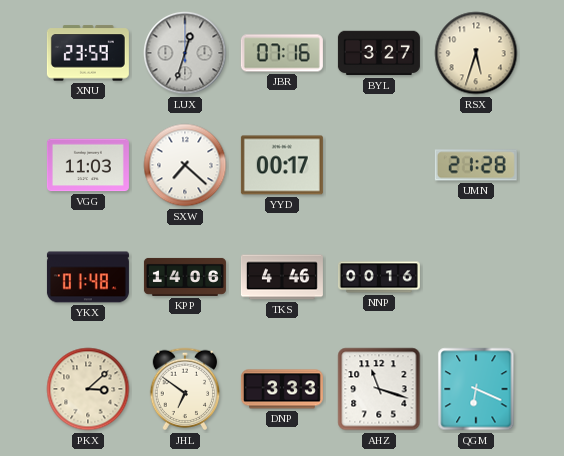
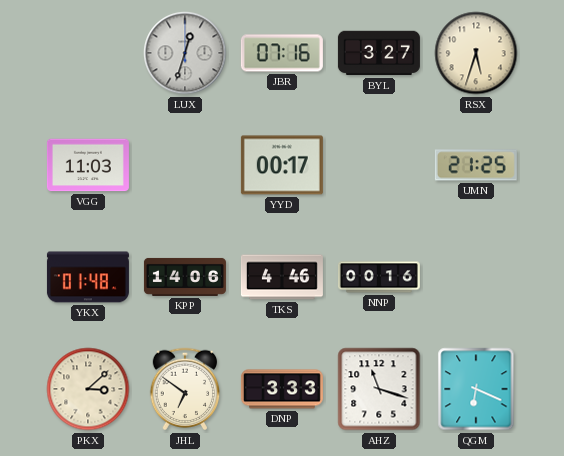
XNU: 23:59 -> none (88, 53)
SXW: 7:22 -> none (185, 165)
UMN: 21:28 -> 21:25 (476, 165)
